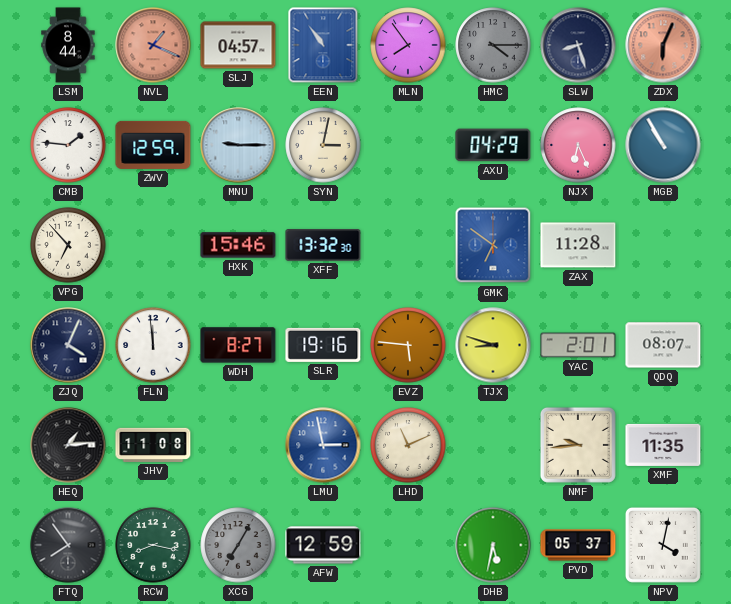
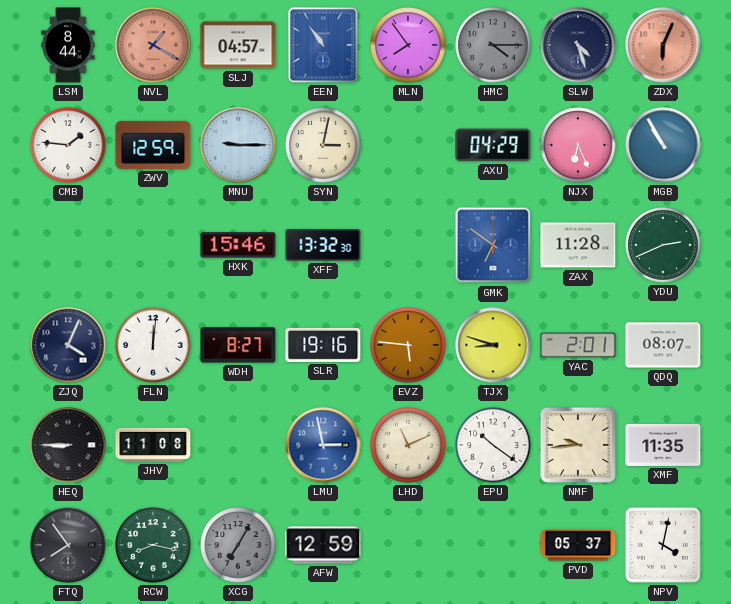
NVL: 1:19 -> 1:20 (153, 45)
SLW: 8:27 -> 4:27 (578, 45)
VPG: 6:53 -> none (68, 245)
YDU: none -> 2:41 (663, 245)
FLN: 11:59 -> 12:01 (153, 345)
HEQ: 1:14 -> 8:45 (68, 445)
EPU: none -> 10:21 (493, 445)
DHB: 5:32 -> none (493, 545)
